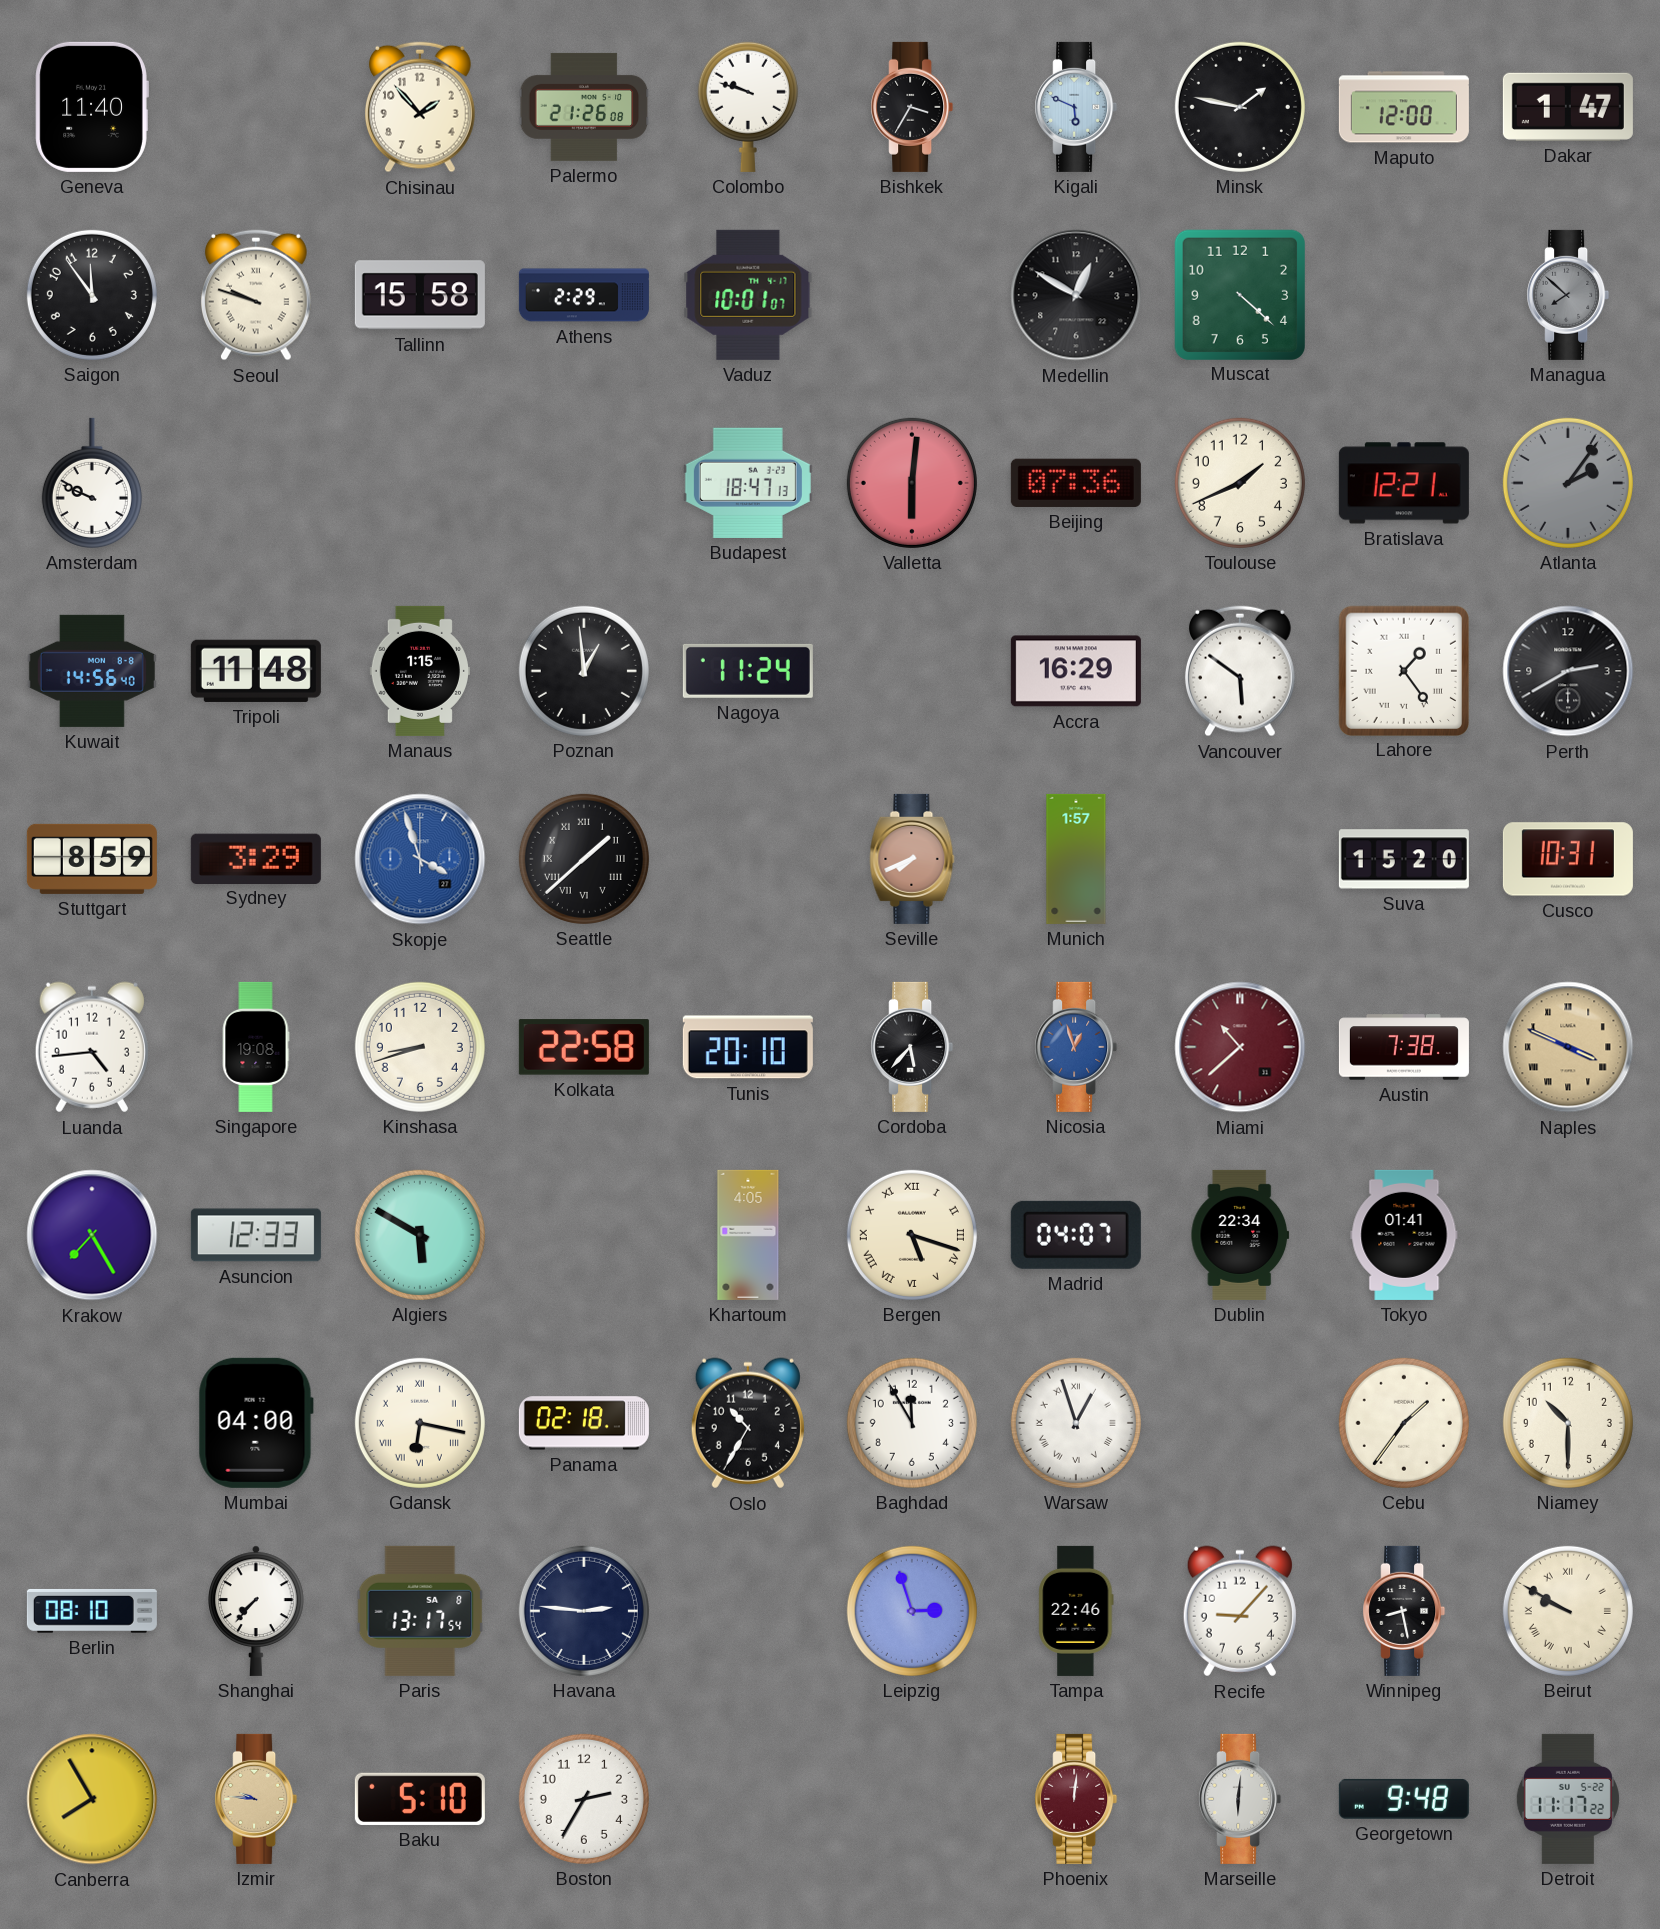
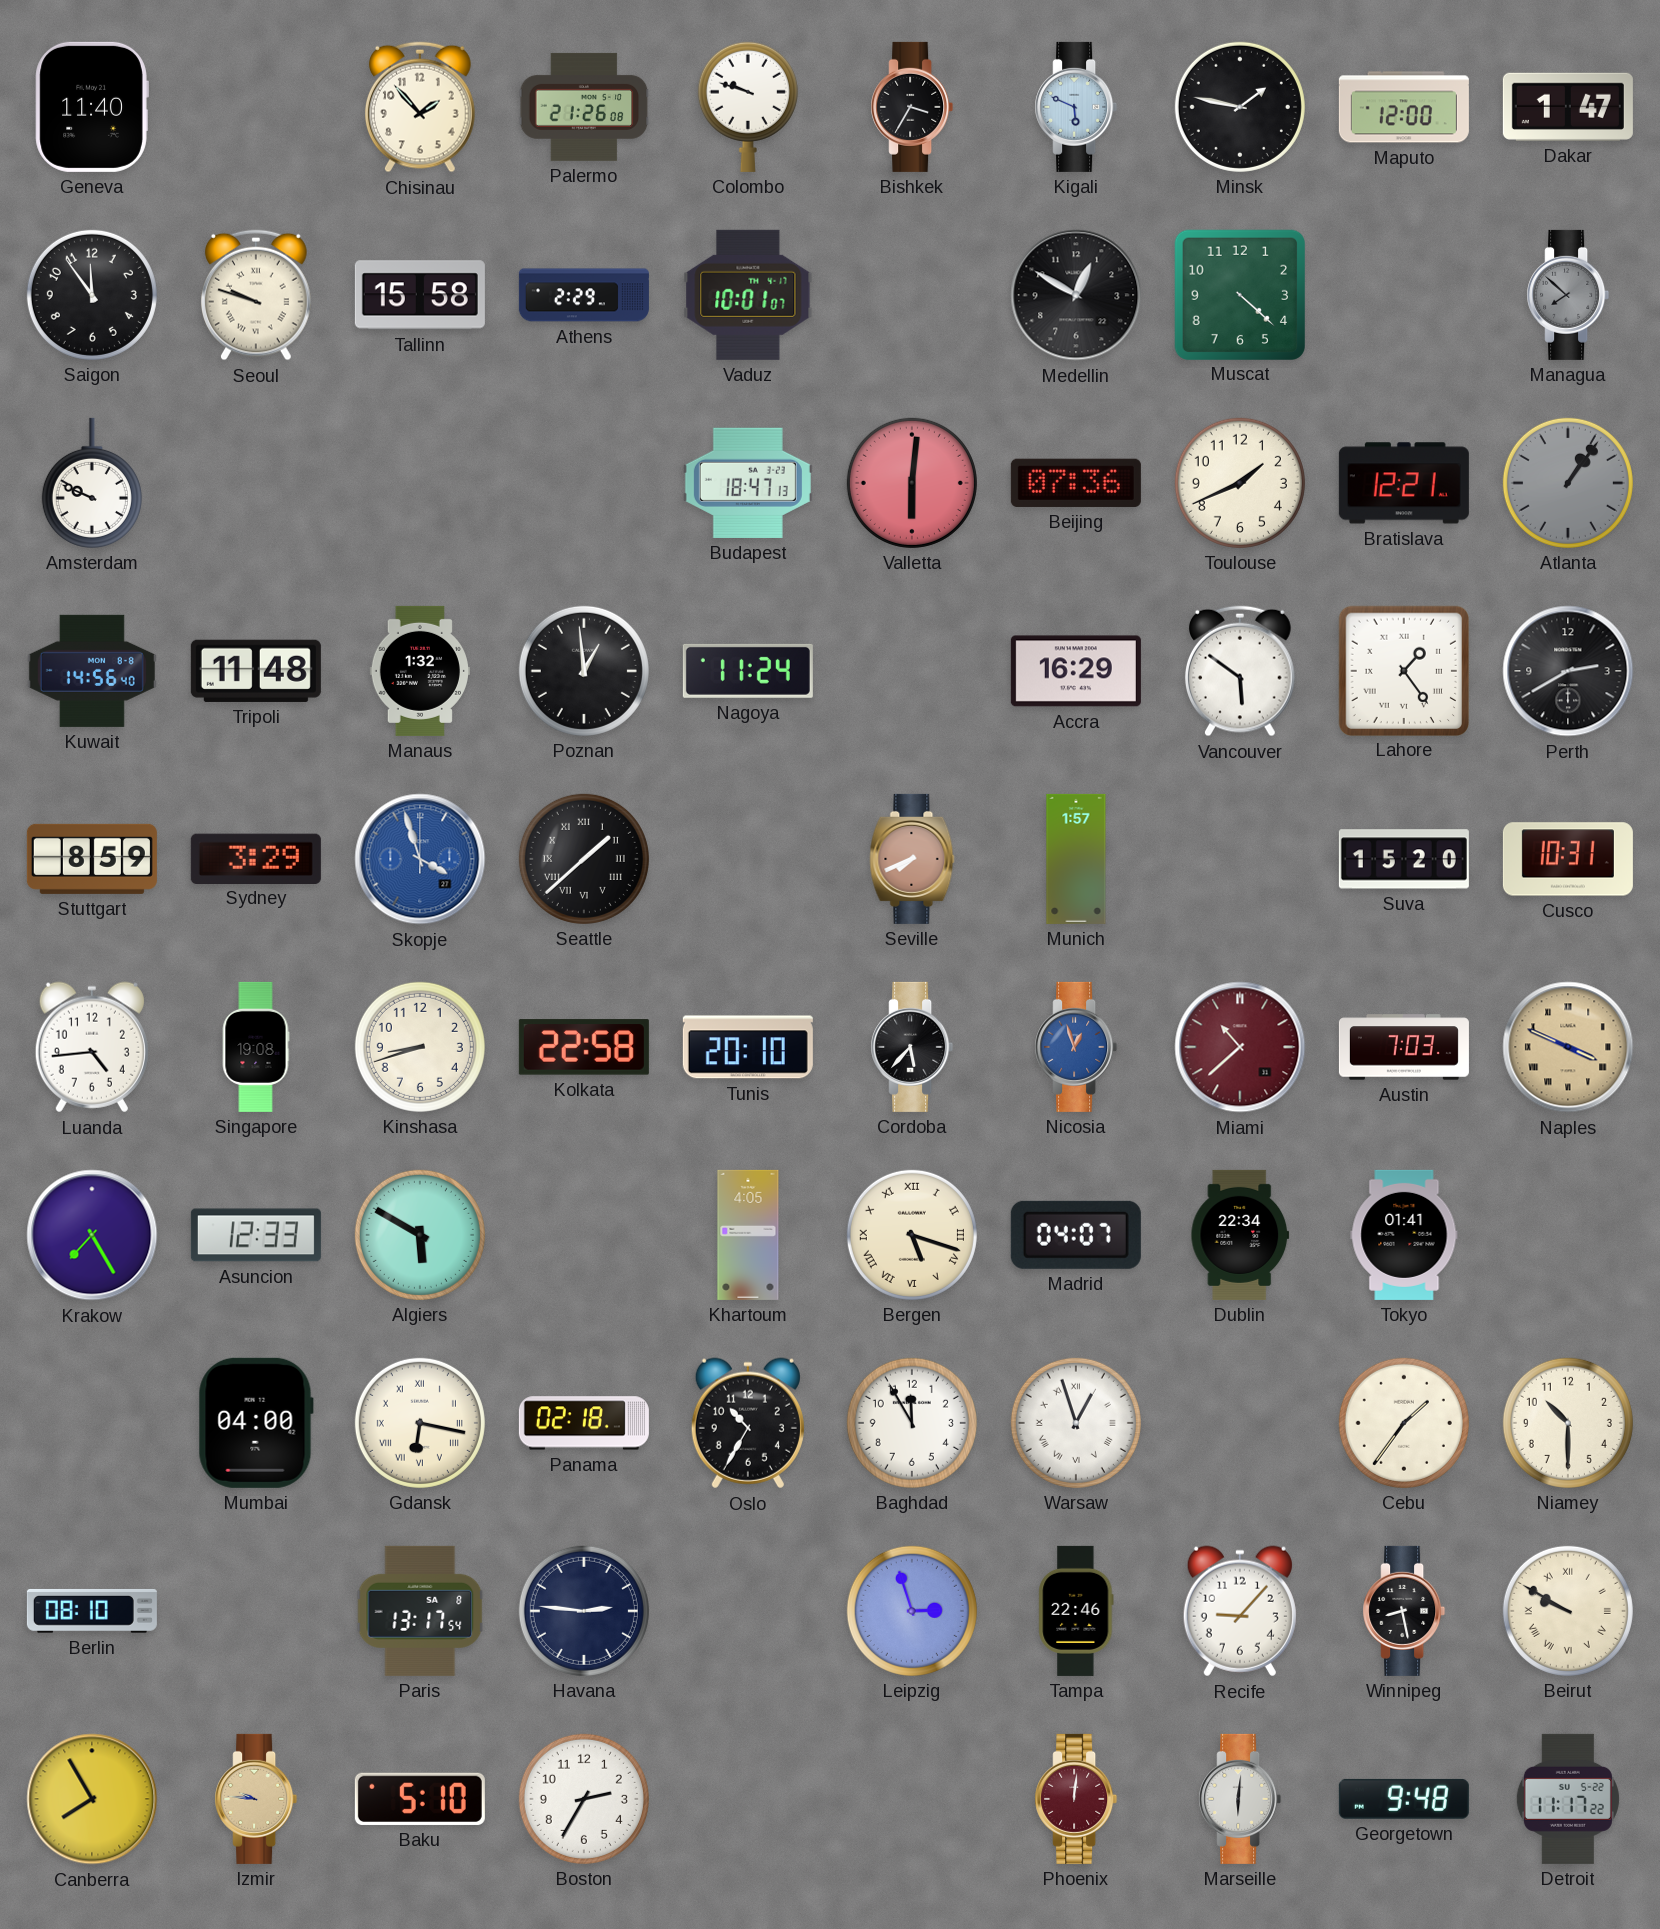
Atlanta: 2:06 -> 1:06 (1568, 483)
Manaus: 1:15 -> 1:32 (420, 671)
Austin: 7:38 -> 7:03 (1404, 1047)
Shanghai: 7:37 -> none (256, 1611)
